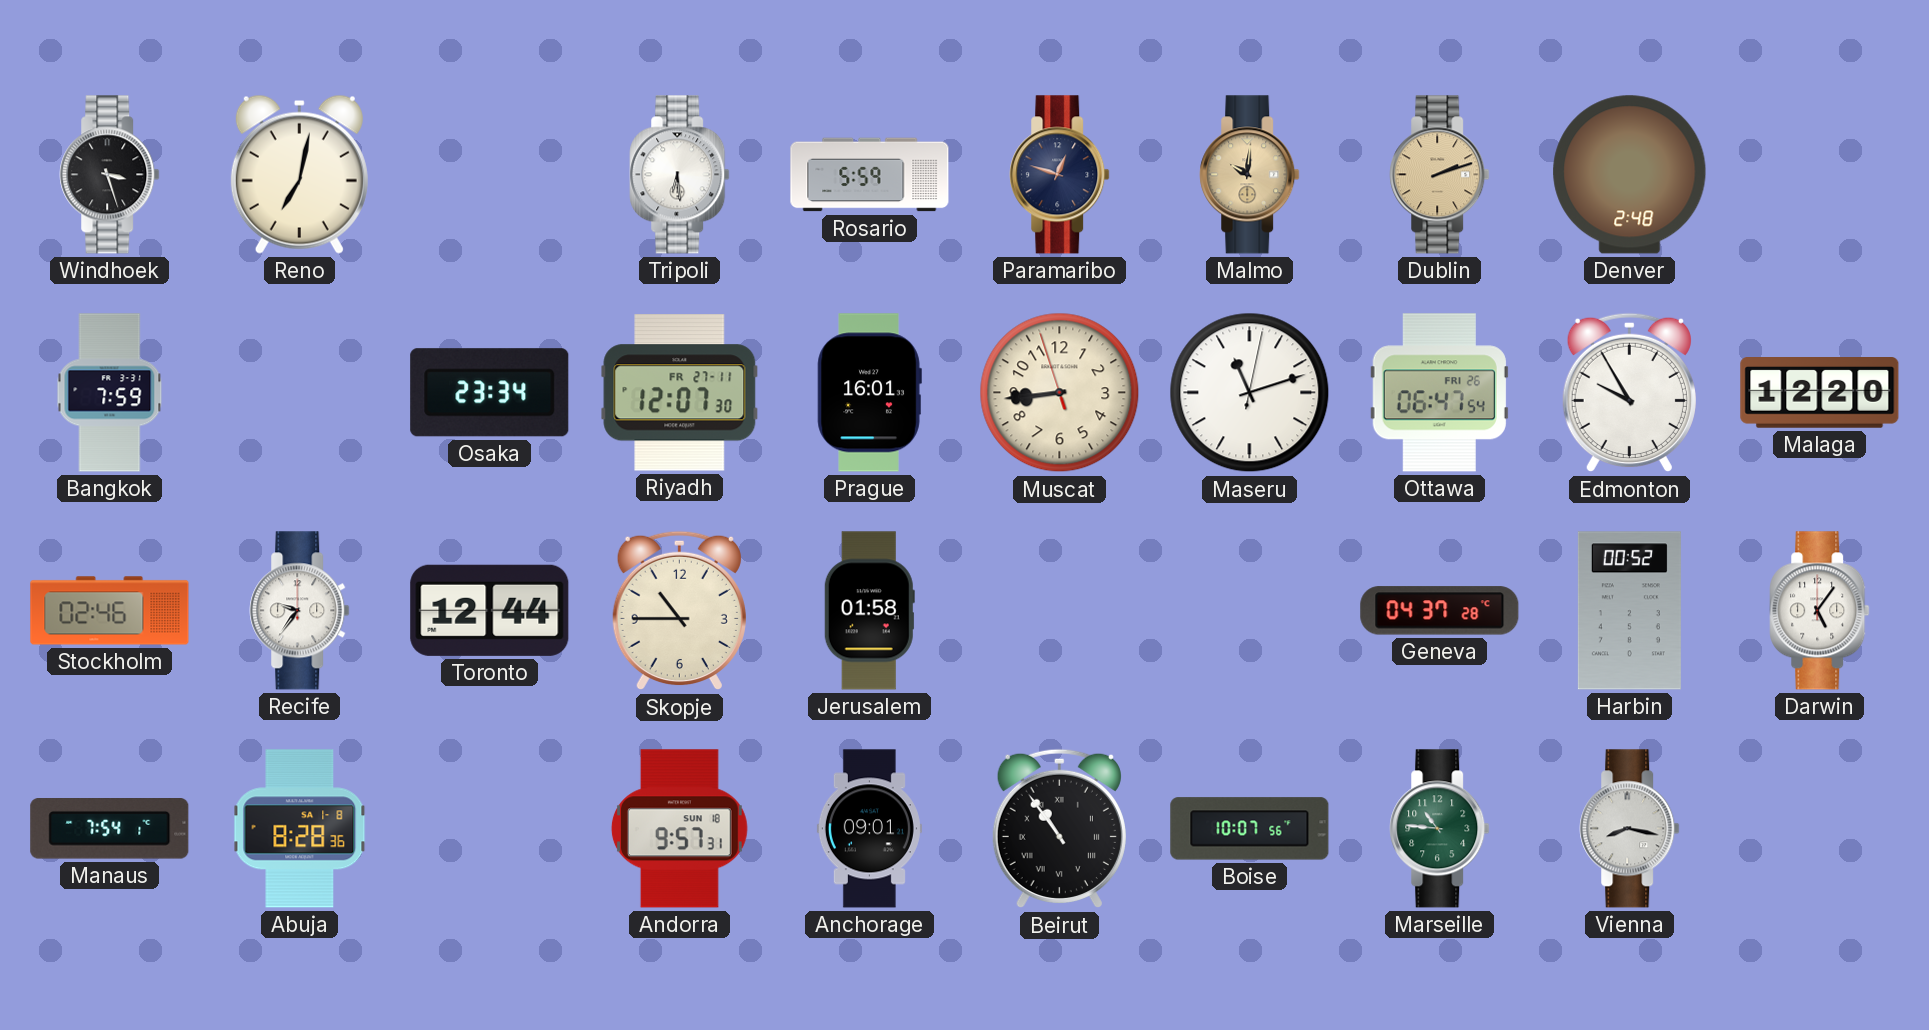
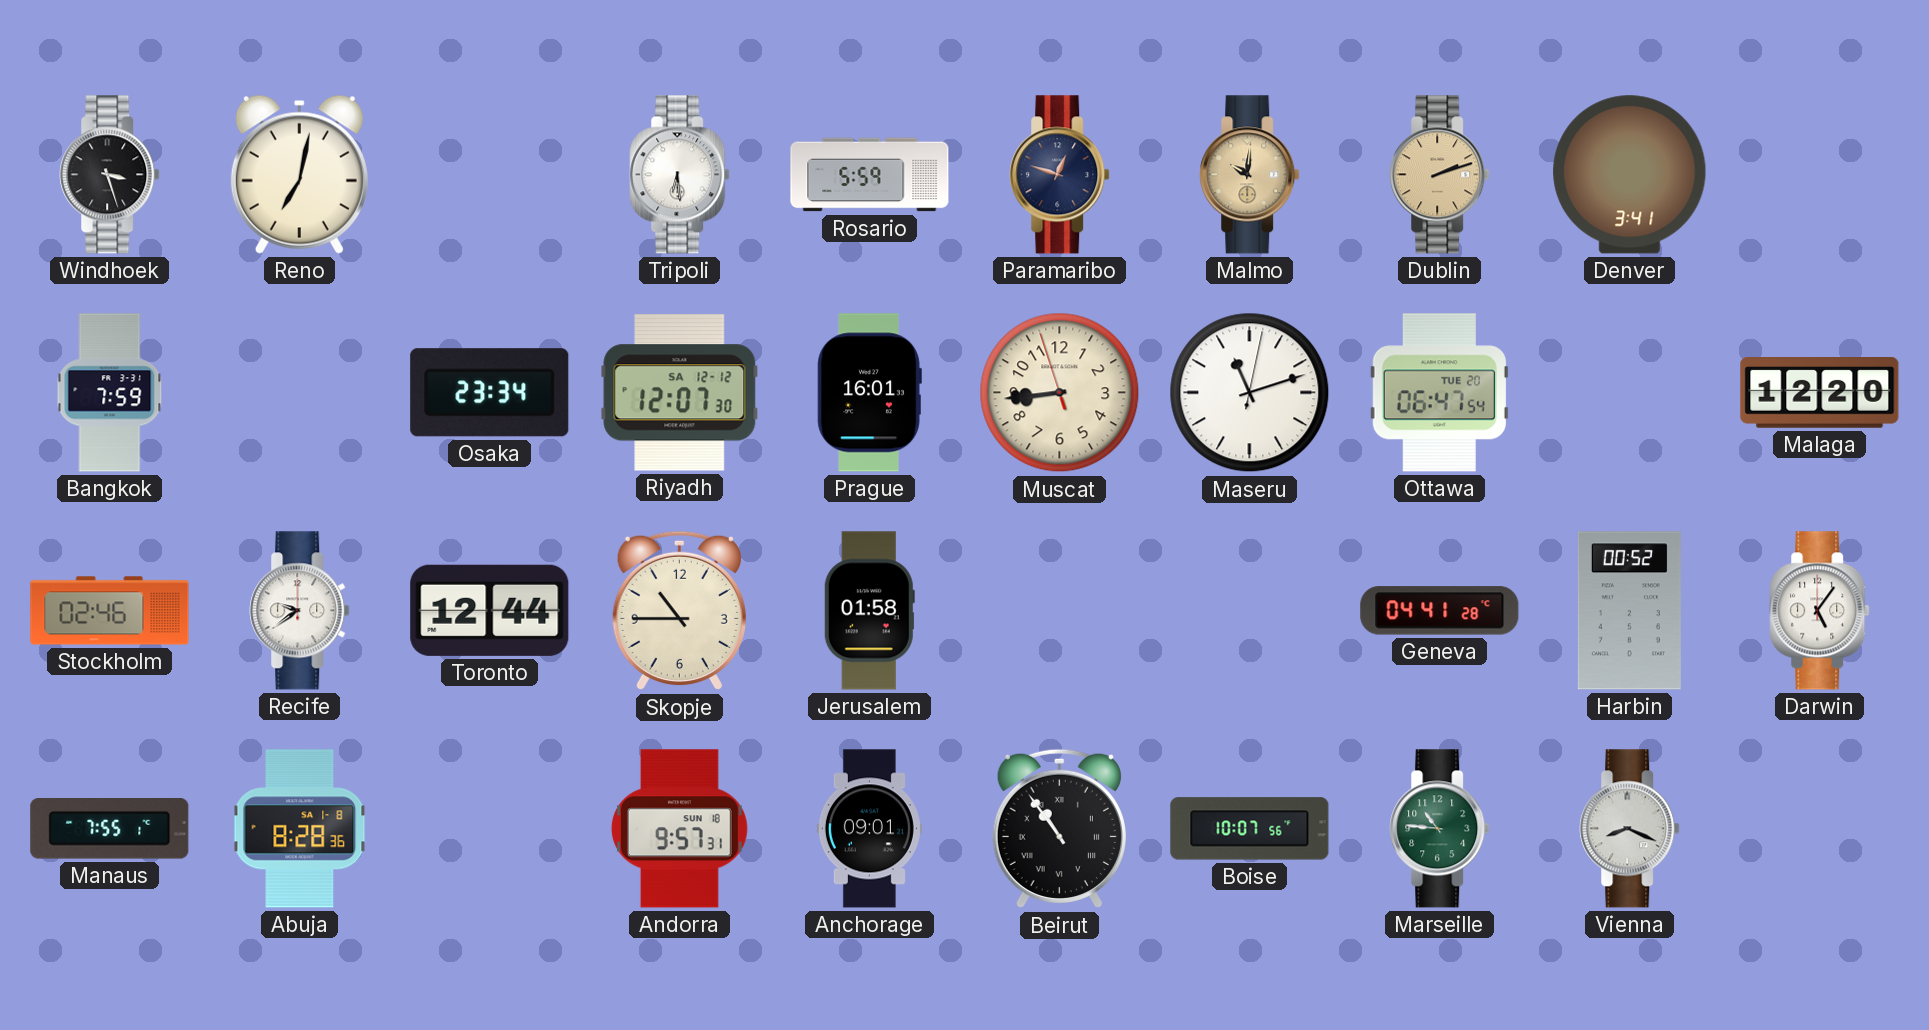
Denver: 2:48 -> 3:41 (1630, 175)
Riyadh date: FR 27-11 -> SA 12-12 (680, 393)
Ottawa date: FRI 26 -> TUE 20 (1439, 393)
Edmonton: 9:55 -> none (1629, 393)
Recife: 9:36 -> 9:39 (300, 611)
Geneva: 04:37 -> 04:41 (1440, 611)
Manaus: 7:54 -> 7:55 (110, 829)
Vienna: 8:17 -> 8:19 (1630, 829)
